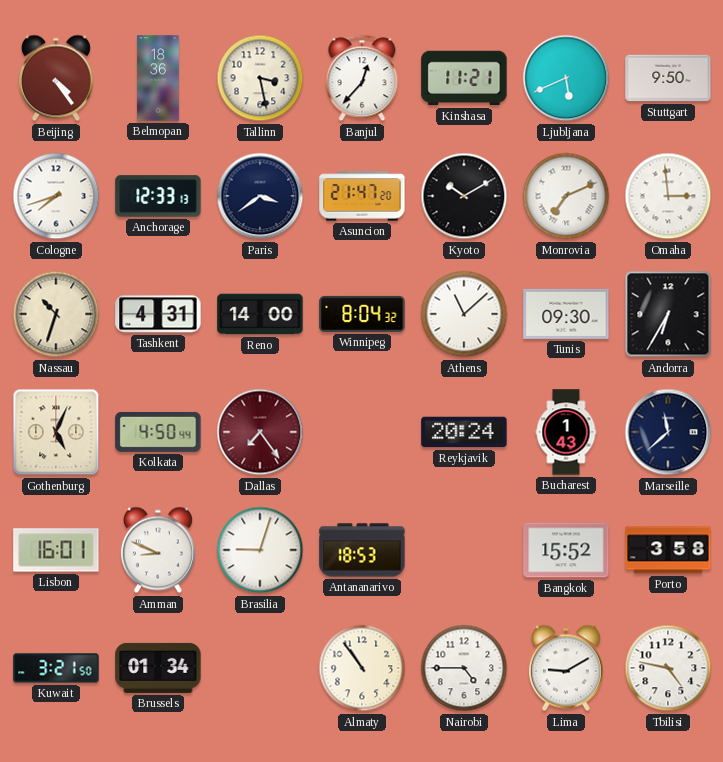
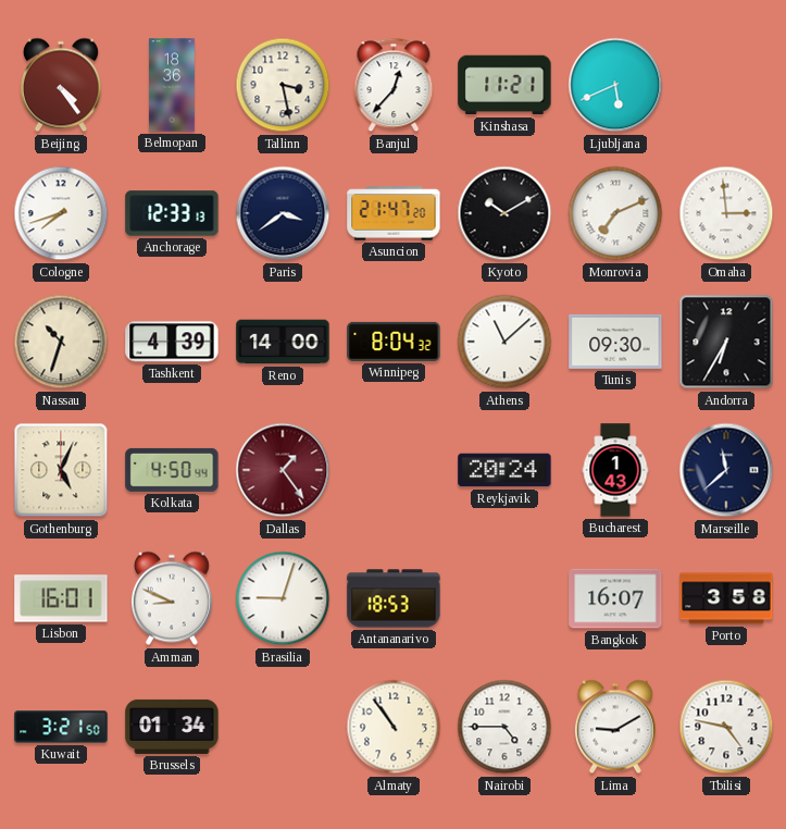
Stuttgart: 9:50 -> none (668, 78)
Tashkent: 4:31 -> 4:39 (172, 342)
Dallas: 7:24 -> 1:24 (283, 470)
Bangkok: 15:52 -> 16:07 (615, 598)
